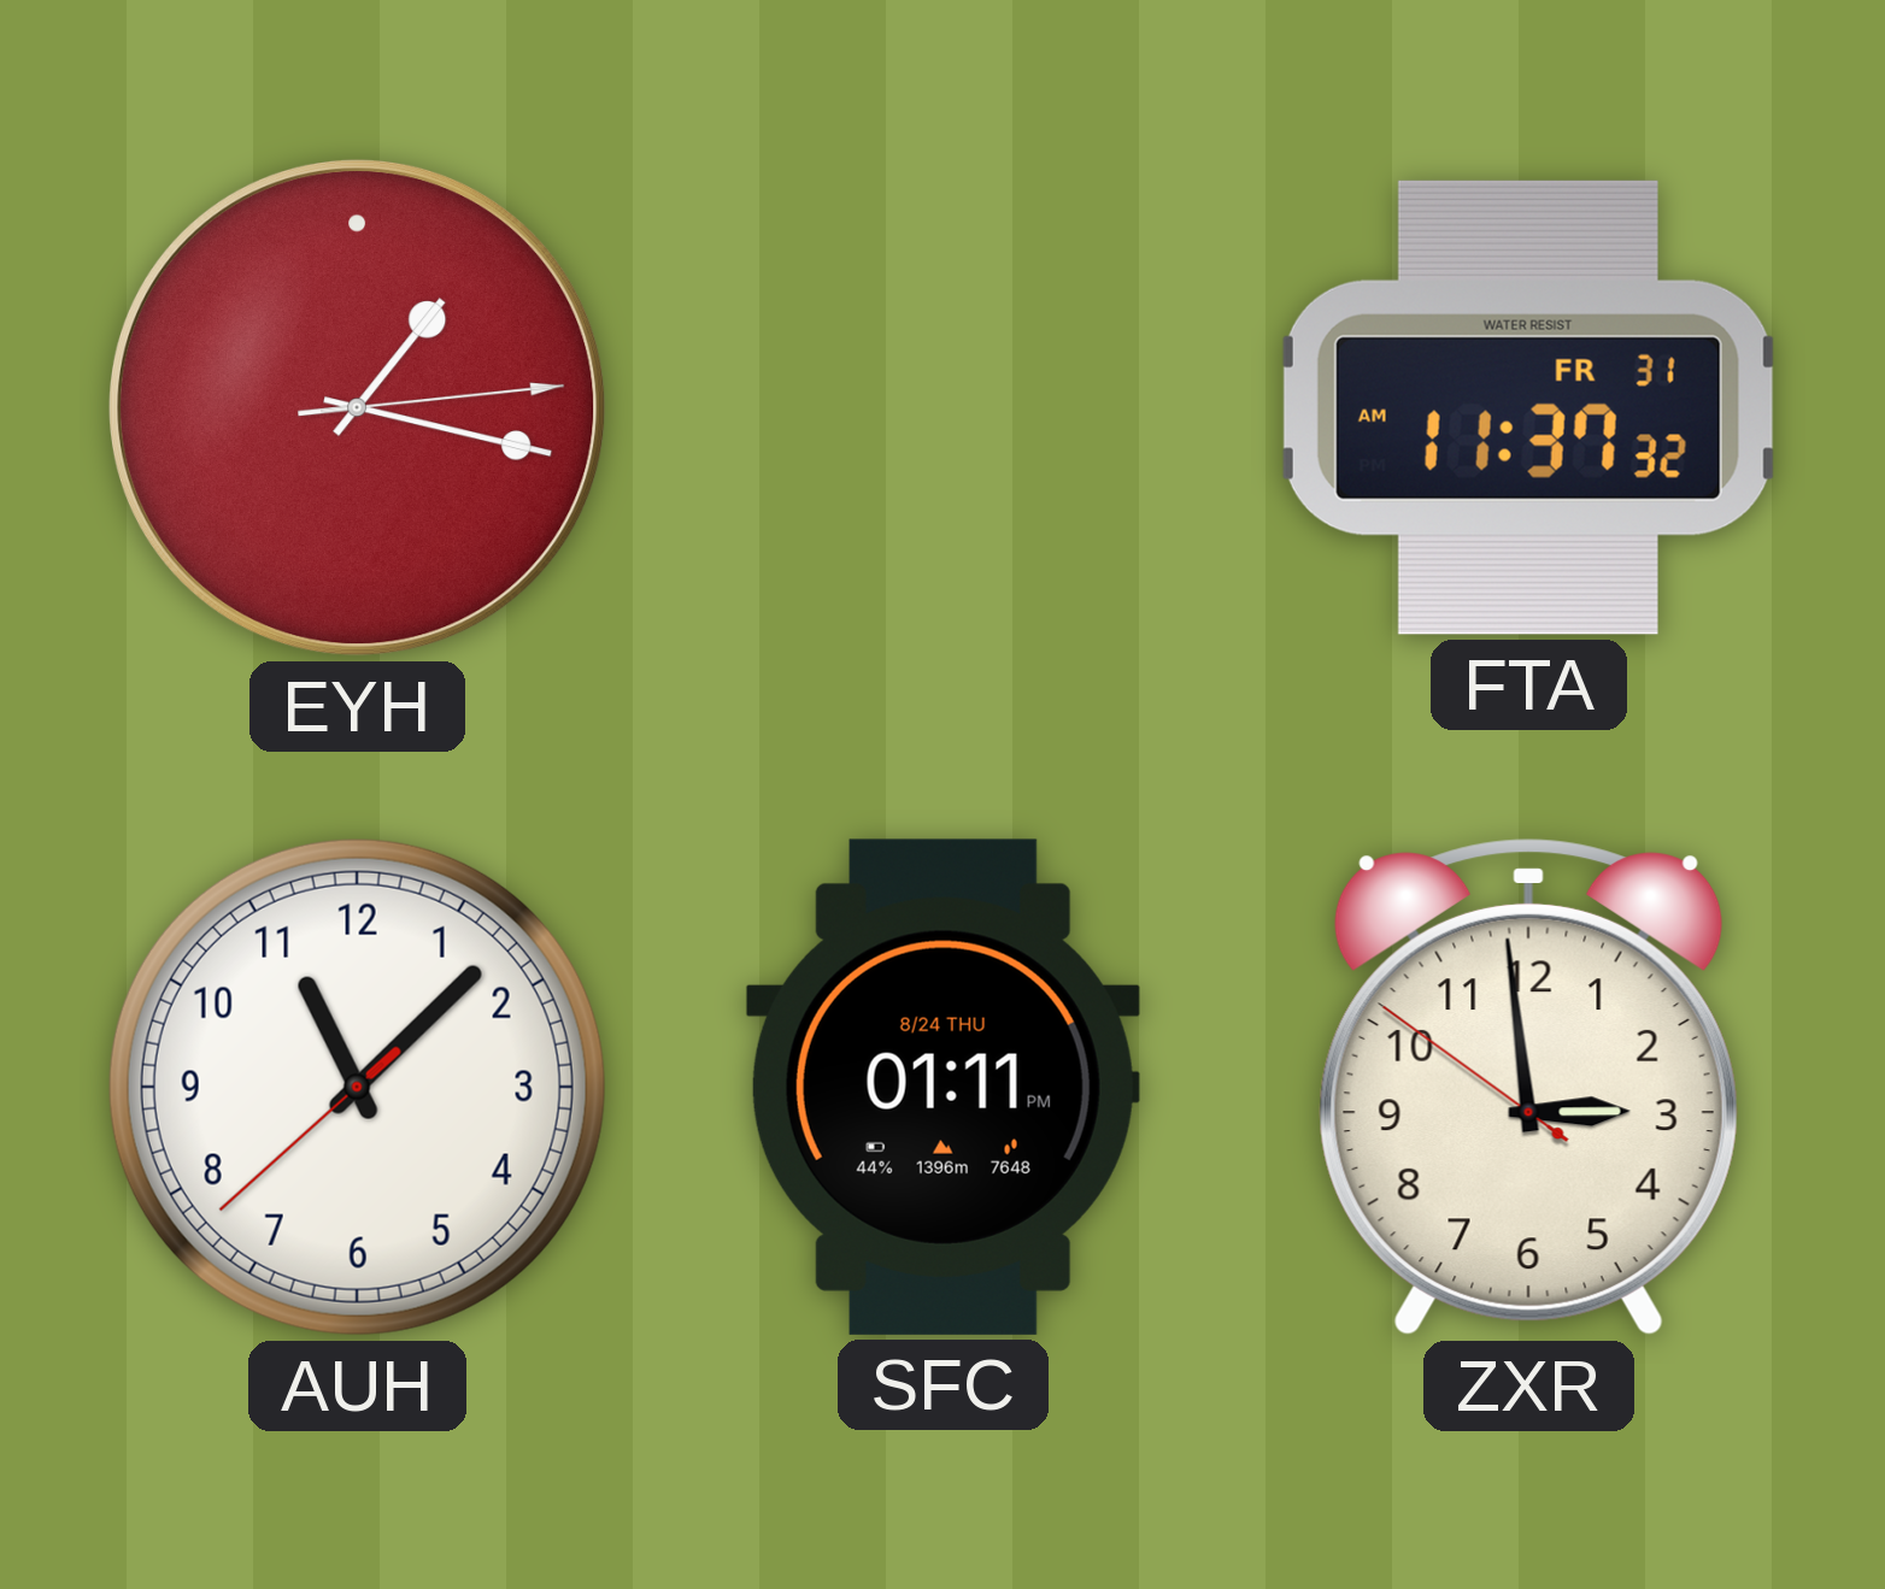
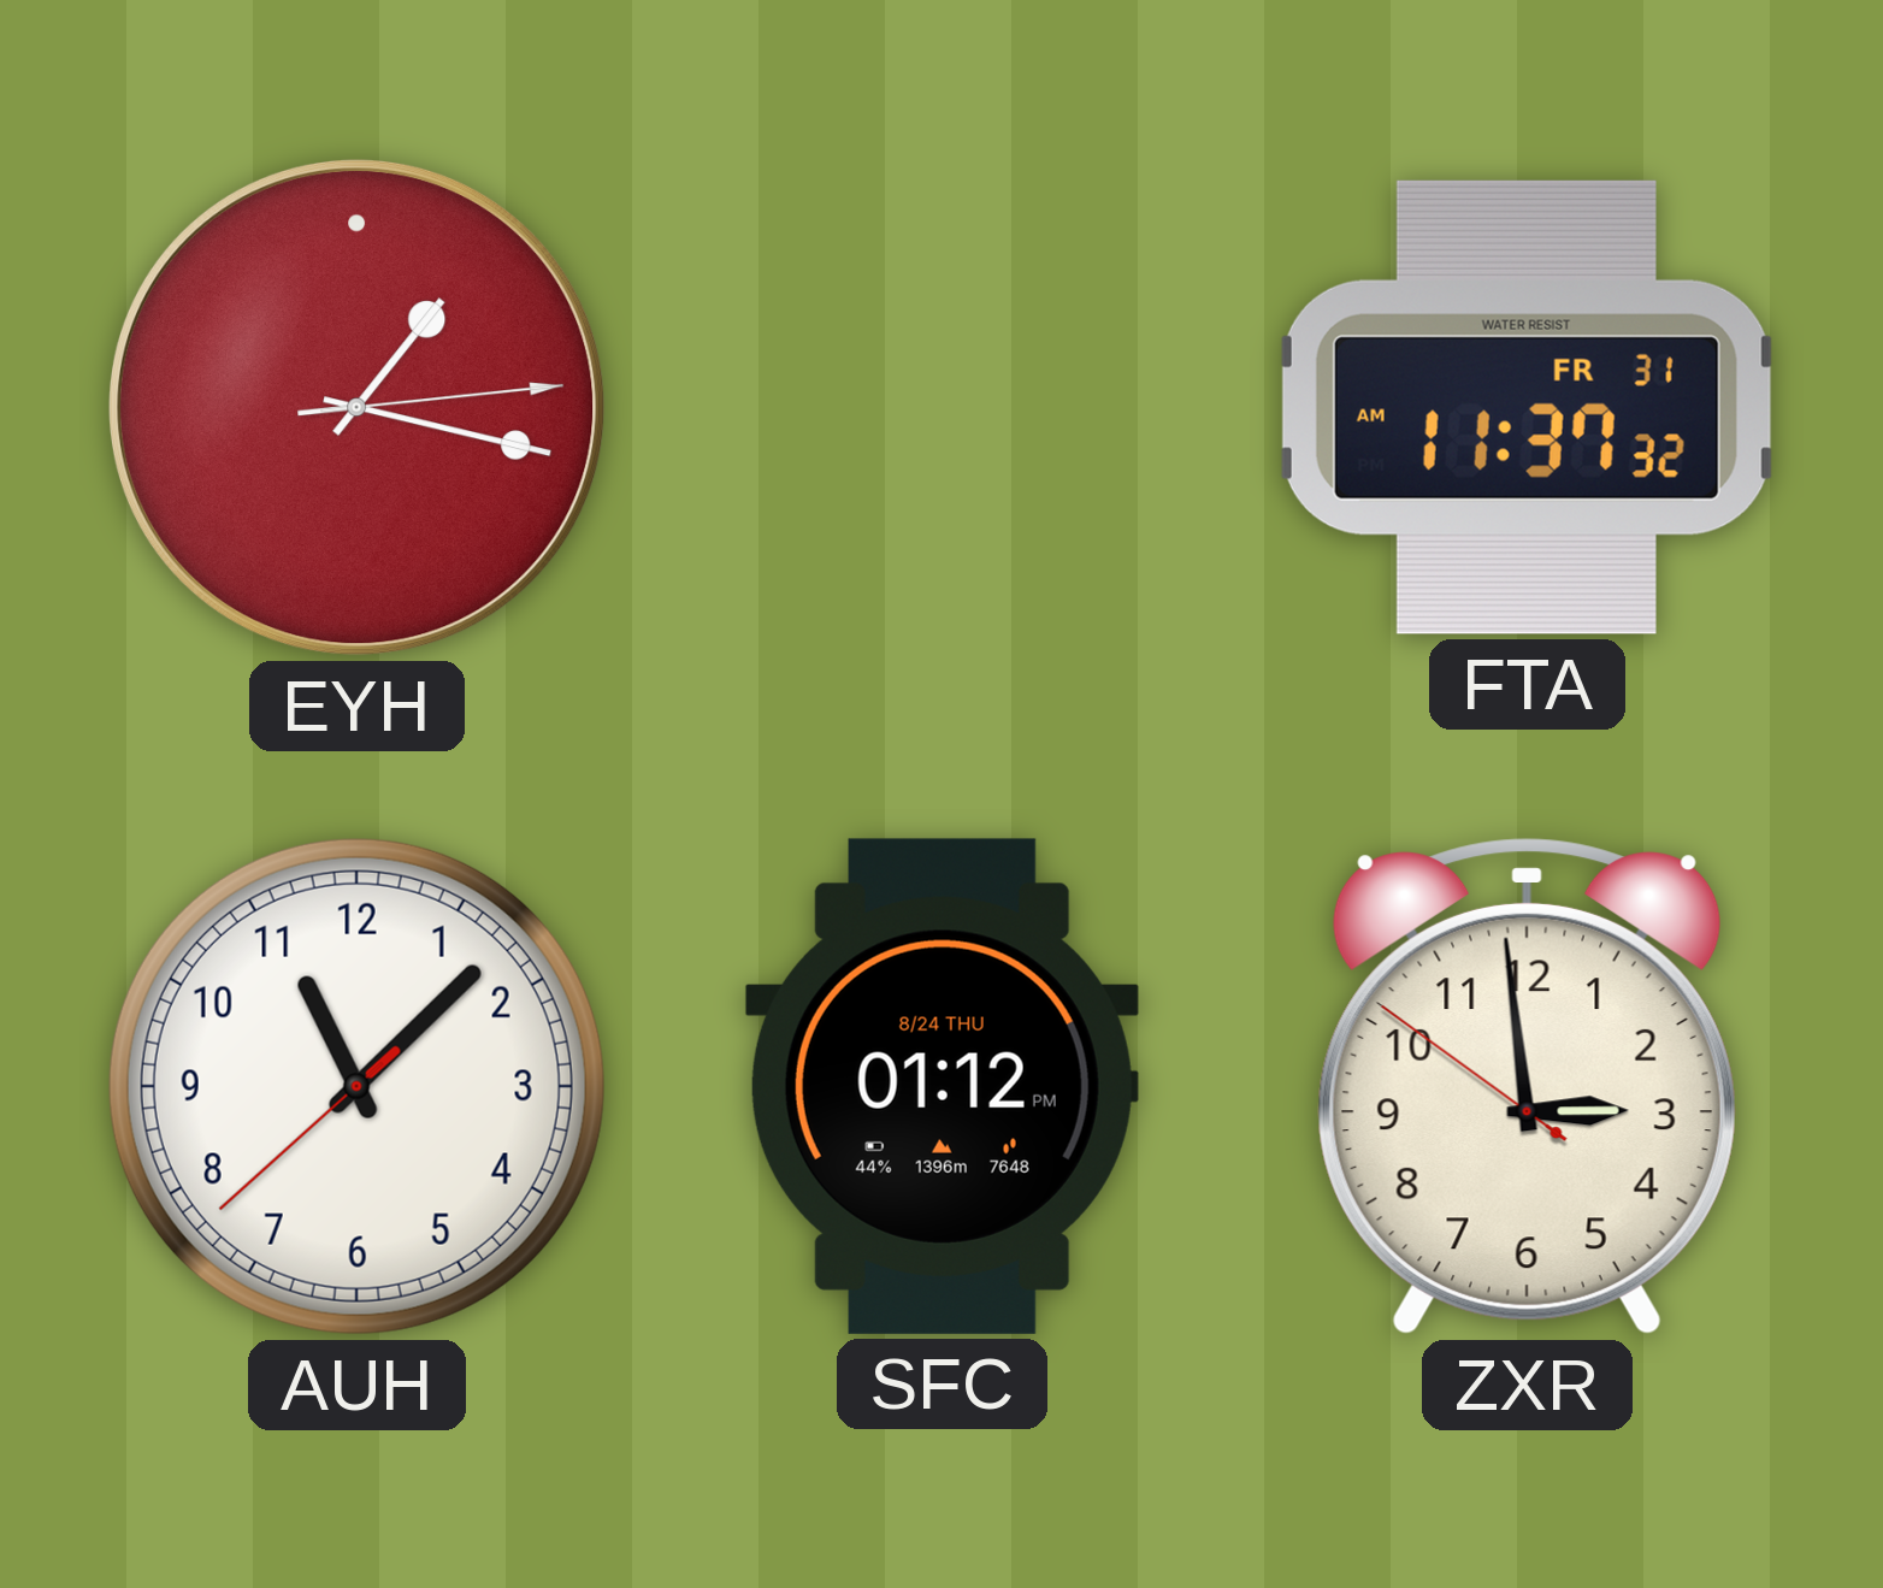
SFC: 01:11 -> 01:12 (942, 1086)
